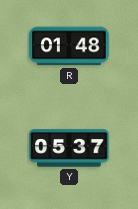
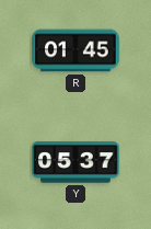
R: 01:48 -> 01:45 (75, 50)
